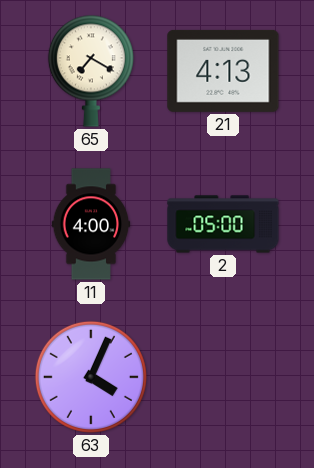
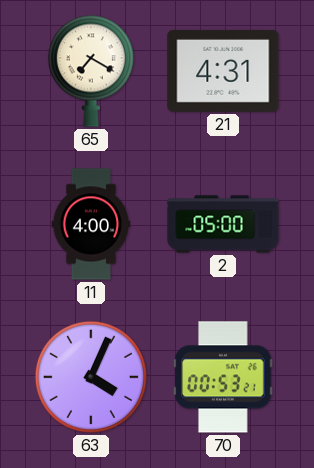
21: 4:13 -> 4:31 (223, 71)
70: none -> 00:53 (223, 377)
